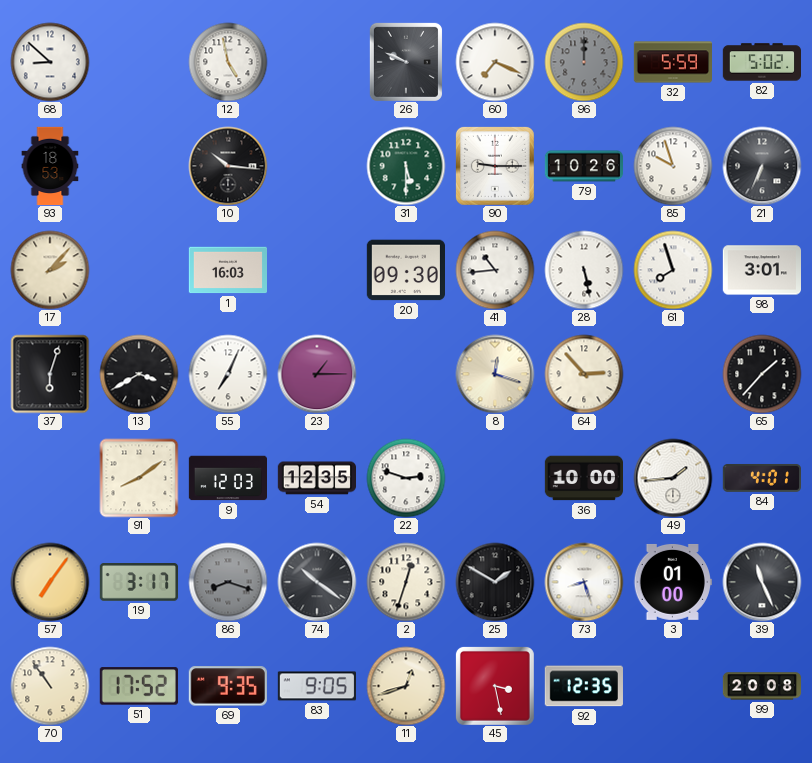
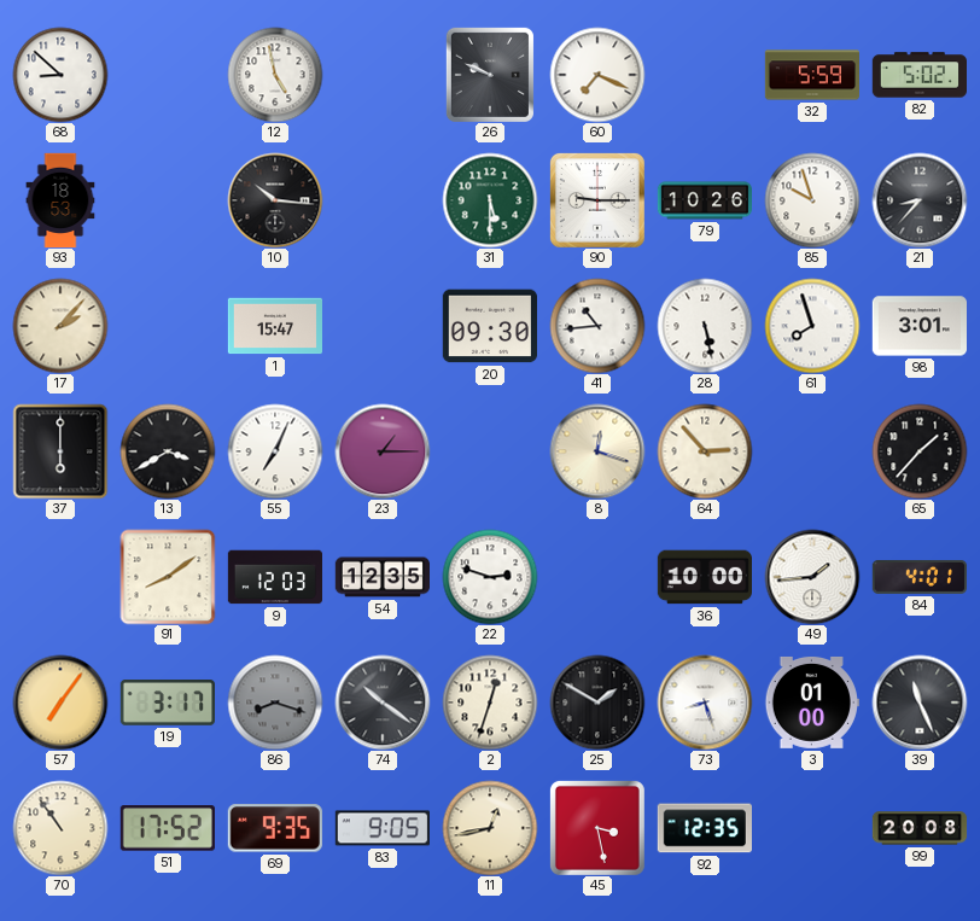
96: 12:00 -> none (584, 62)
21: 6:34 -> 8:37 (920, 200)
1: 16:03 -> 15:47 (274, 326)
37: 6:03 -> 6:00 (60, 451)
11: 12:42 -> 12:43 (490, 828)
